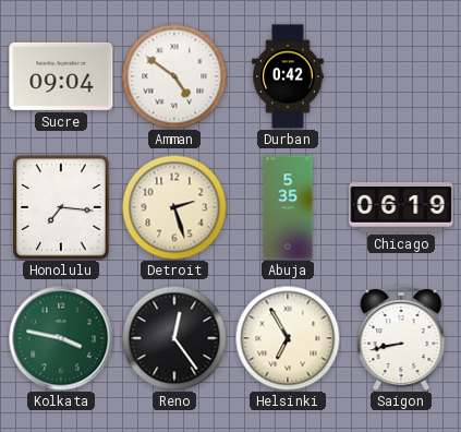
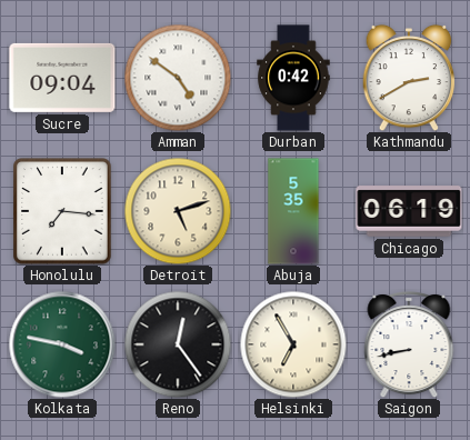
Kathmandu: none -> 2:40 (409, 78)
Detroit: 2:27 -> 5:12 (178, 211)
